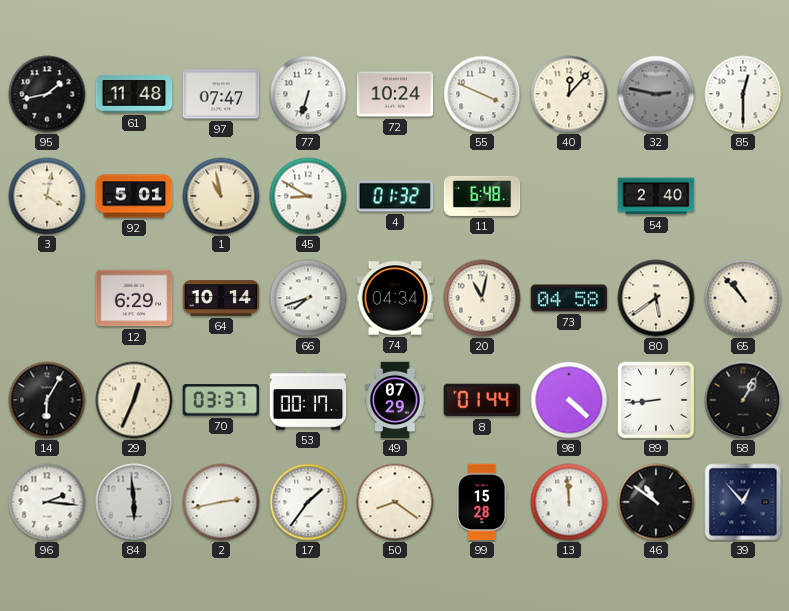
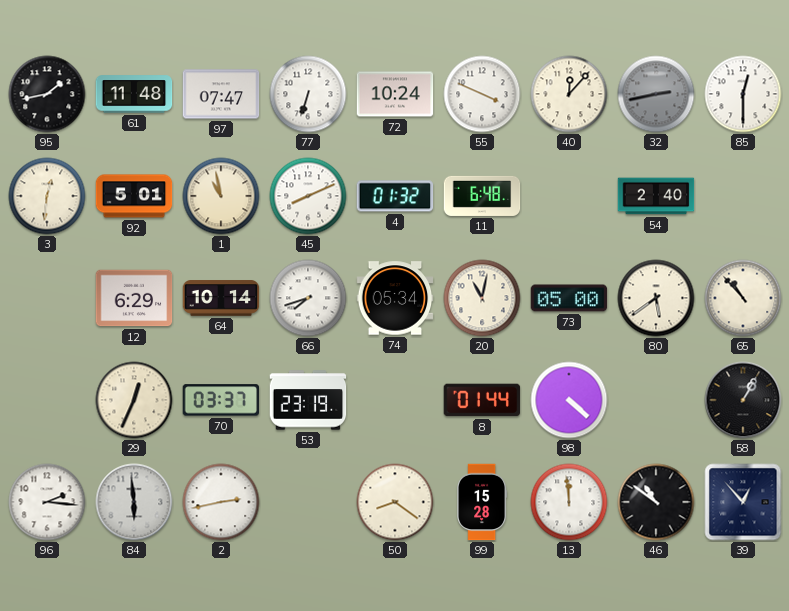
32: 2:47 -> 2:43 (656, 94)
3: 4:02 -> 12:31 (47, 196)
45: 8:50 -> 8:11 (308, 196)
74: 04:34 -> 05:34 (395, 298)
73: 04:58 -> 05:00 (569, 298)
14: 6:05 -> none (47, 400)
53: 00:17 -> 23:19 (308, 400)
49: 07:29 -> none (395, 400)
89: 8:44 -> none (657, 401)
17: 1:36 -> none (308, 502)
